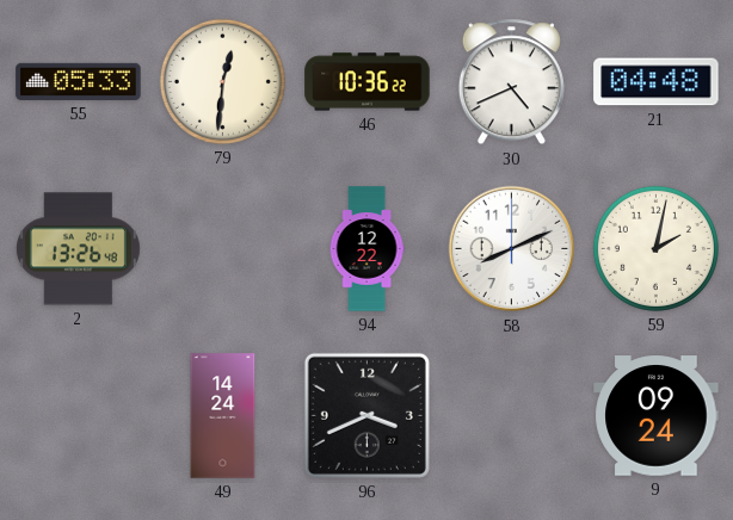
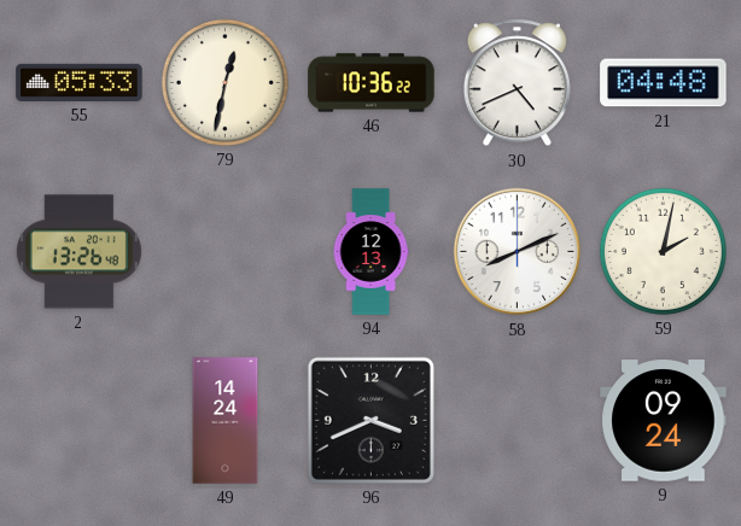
79: 12:31 -> 12:32 (224, 82)
94: 12:22 -> 12:13 (370, 252)
